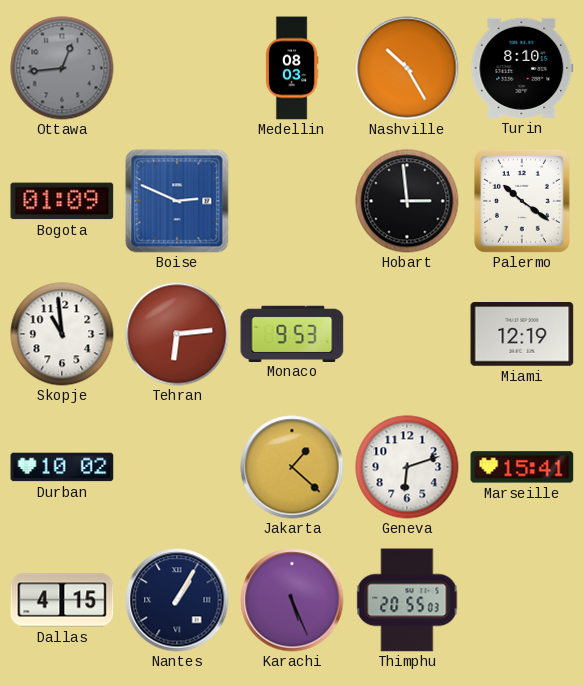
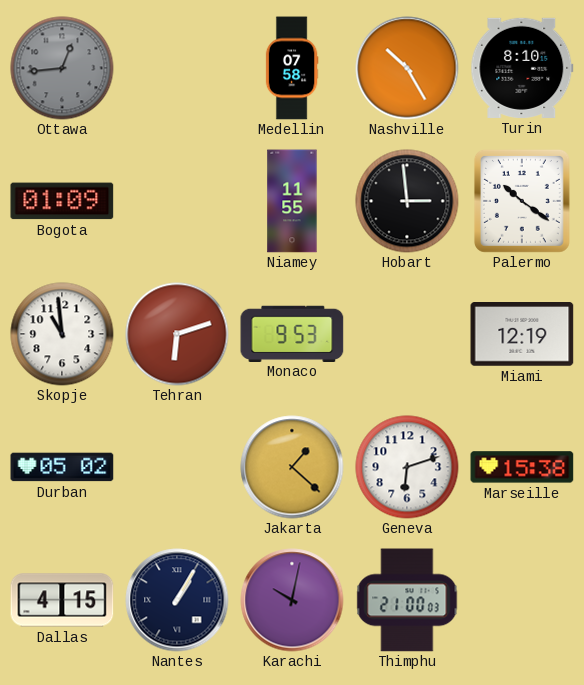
Medellin: 08:03 -> 07:58 (292, 68)
Boise: 2:49 -> none (177, 201)
Niamey: none -> 11:55 (292, 201)
Tehran: 6:14 -> 6:12 (177, 334)
Durban: 10:02 -> 05:02 (62, 467)
Marseille: 15:41 -> 15:38 (522, 467)
Karachi: 5:26 -> 10:02 (292, 600)
Thimphu: 20:55 -> 21:00 (407, 600)
